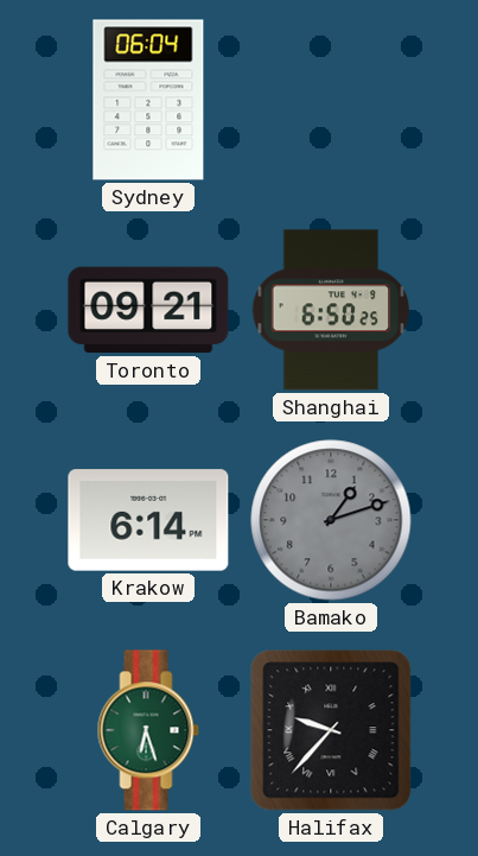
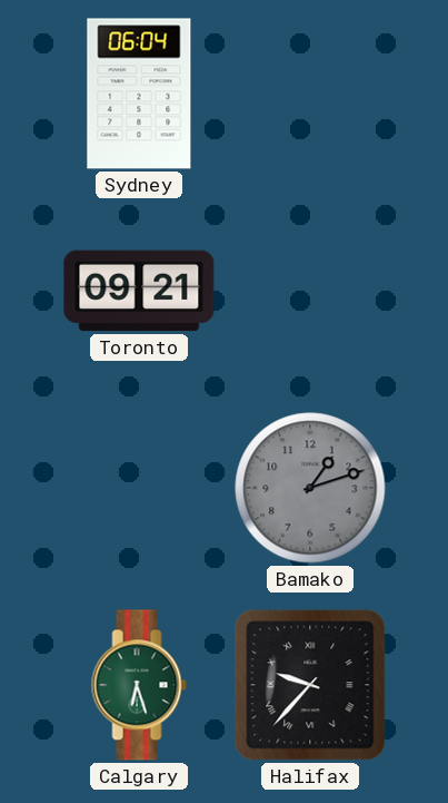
Shanghai: 6:50 -> none (331, 310)
Krakow: 6:14 -> none (148, 520)
